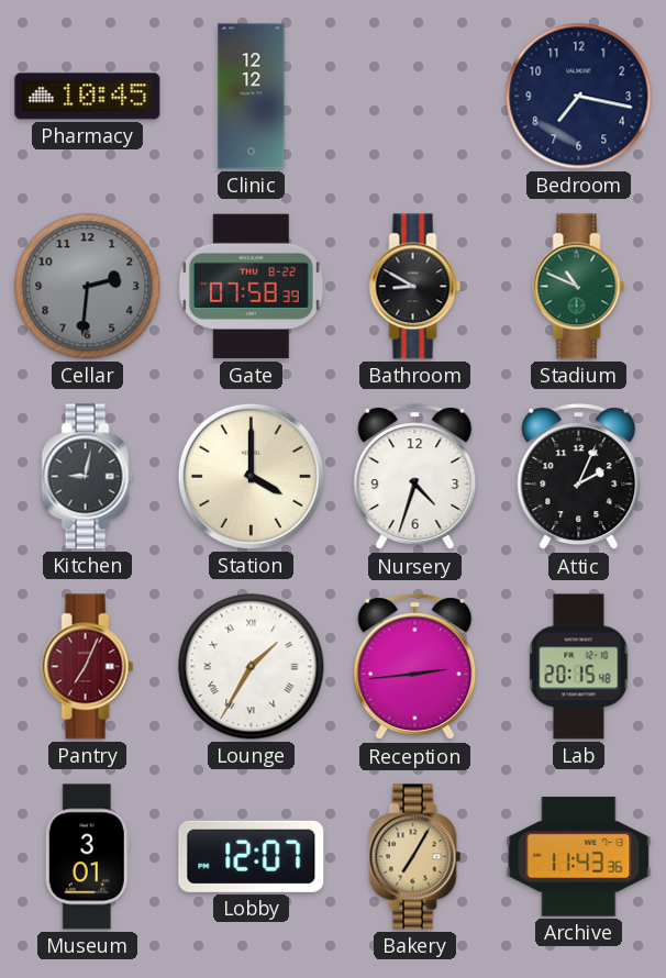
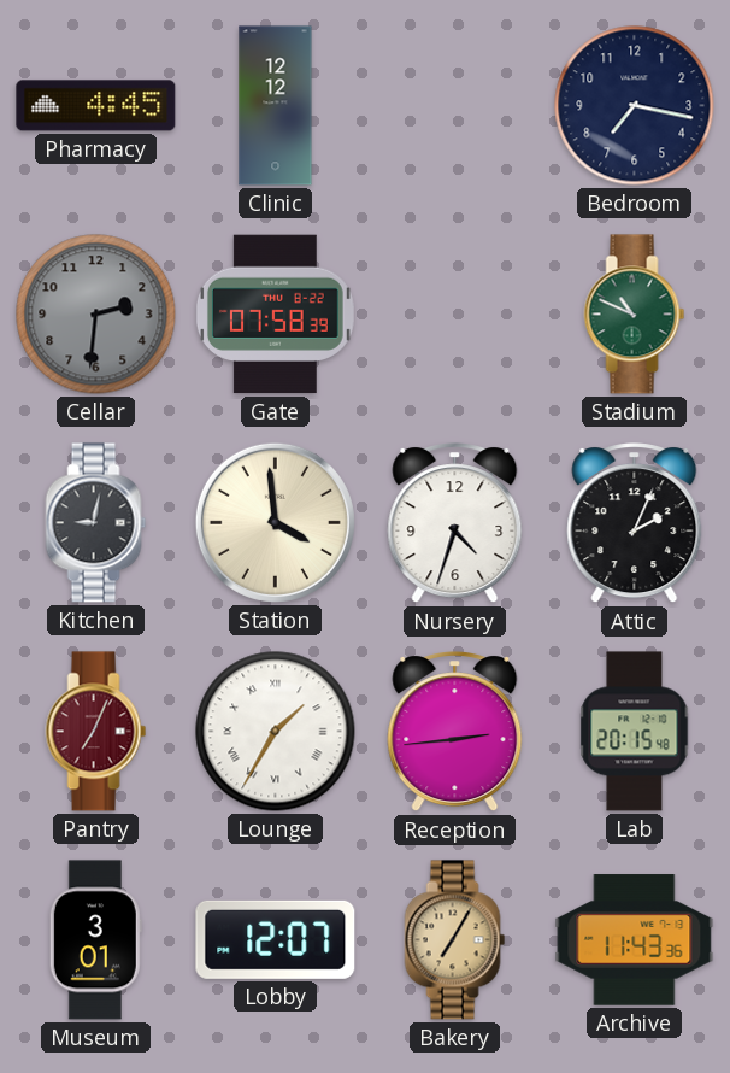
Pharmacy: 10:45 -> 4:45 (96, 106)
Bathroom: 8:50 -> none (415, 287)
Station: 4:00 -> 3:59 (275, 522)
